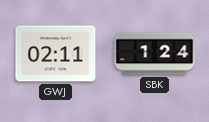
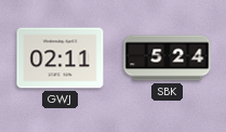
SBK: 1:24 -> 5:24 (168, 58)
